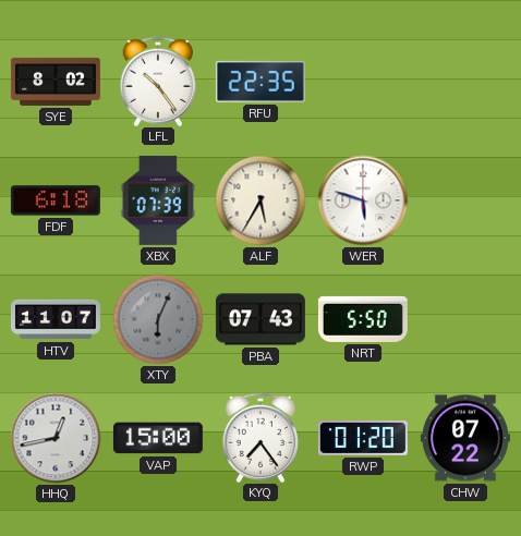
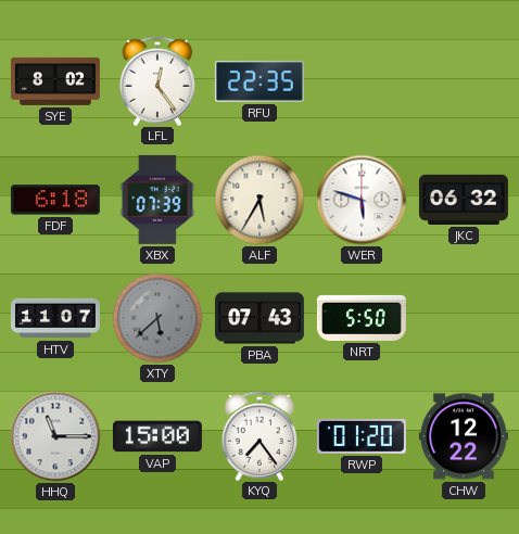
LFL: 10:24 -> 12:24 (156, 80)
JKC: none -> 06:32 (464, 200)
XTY: 6:04 -> 5:38 (157, 318)
HHQ: 12:43 -> 11:15 (55, 436)
CHW: 07:22 -> 12:22 (464, 436)
